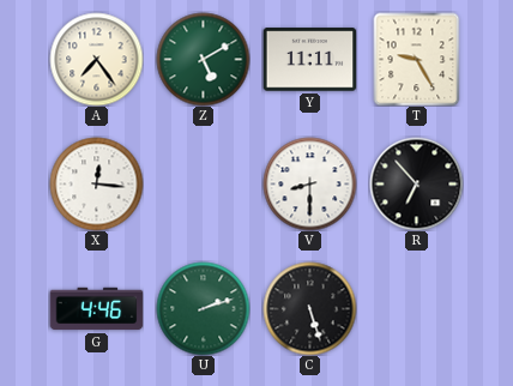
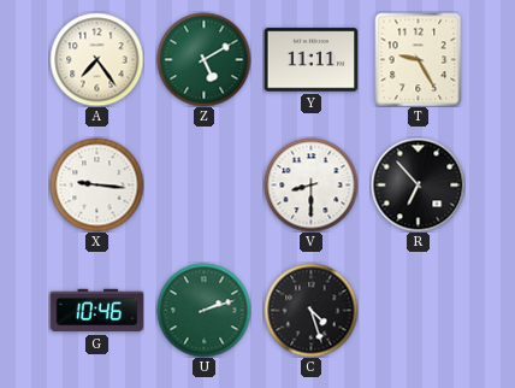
X: 12:16 -> 9:16 (96, 184)
G: 4:46 -> 10:46 (96, 311)
C: 5:27 -> 4:27 (310, 310)
